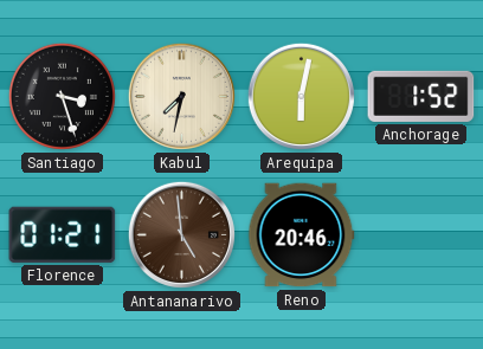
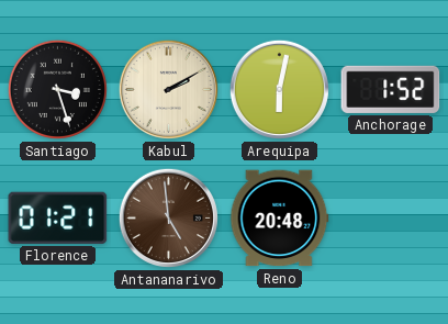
Kabul: 7:32 -> 2:10 (168, 89)
Reno: 20:46 -> 20:48 (280, 219)
